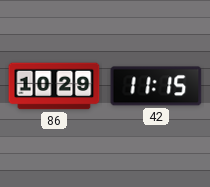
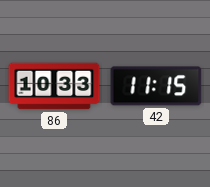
86: 10:29 -> 10:33 (54, 86)
